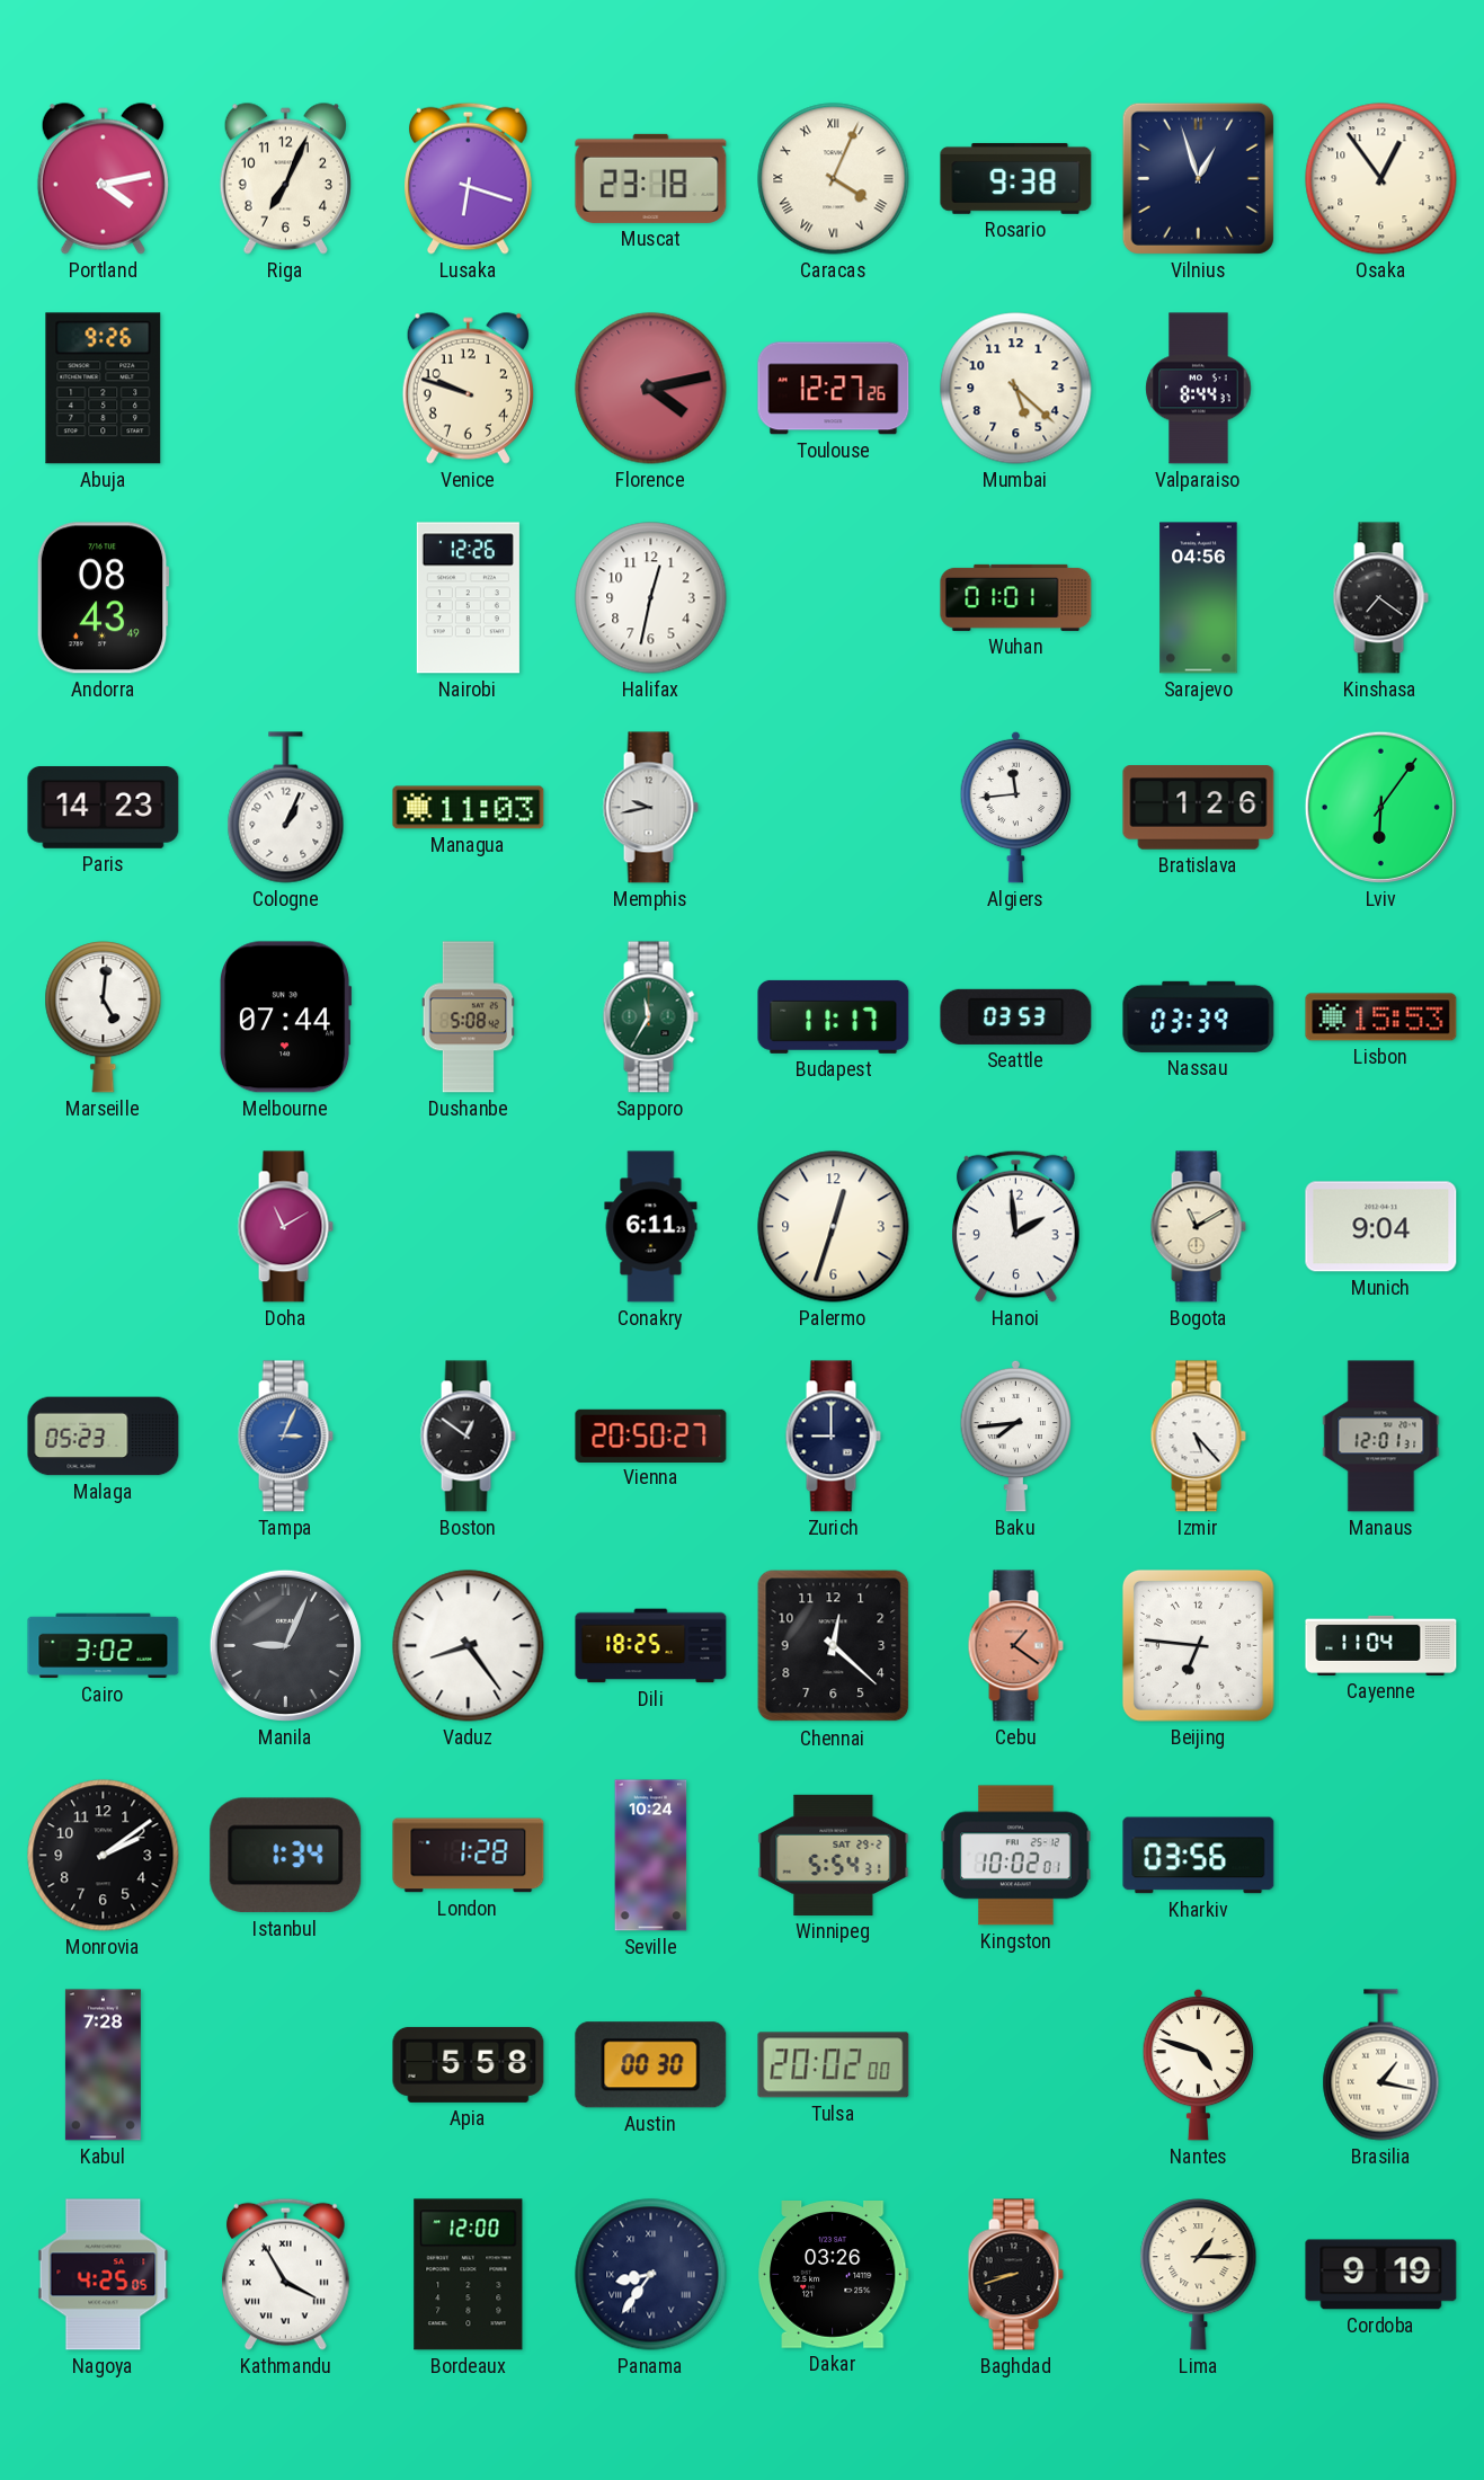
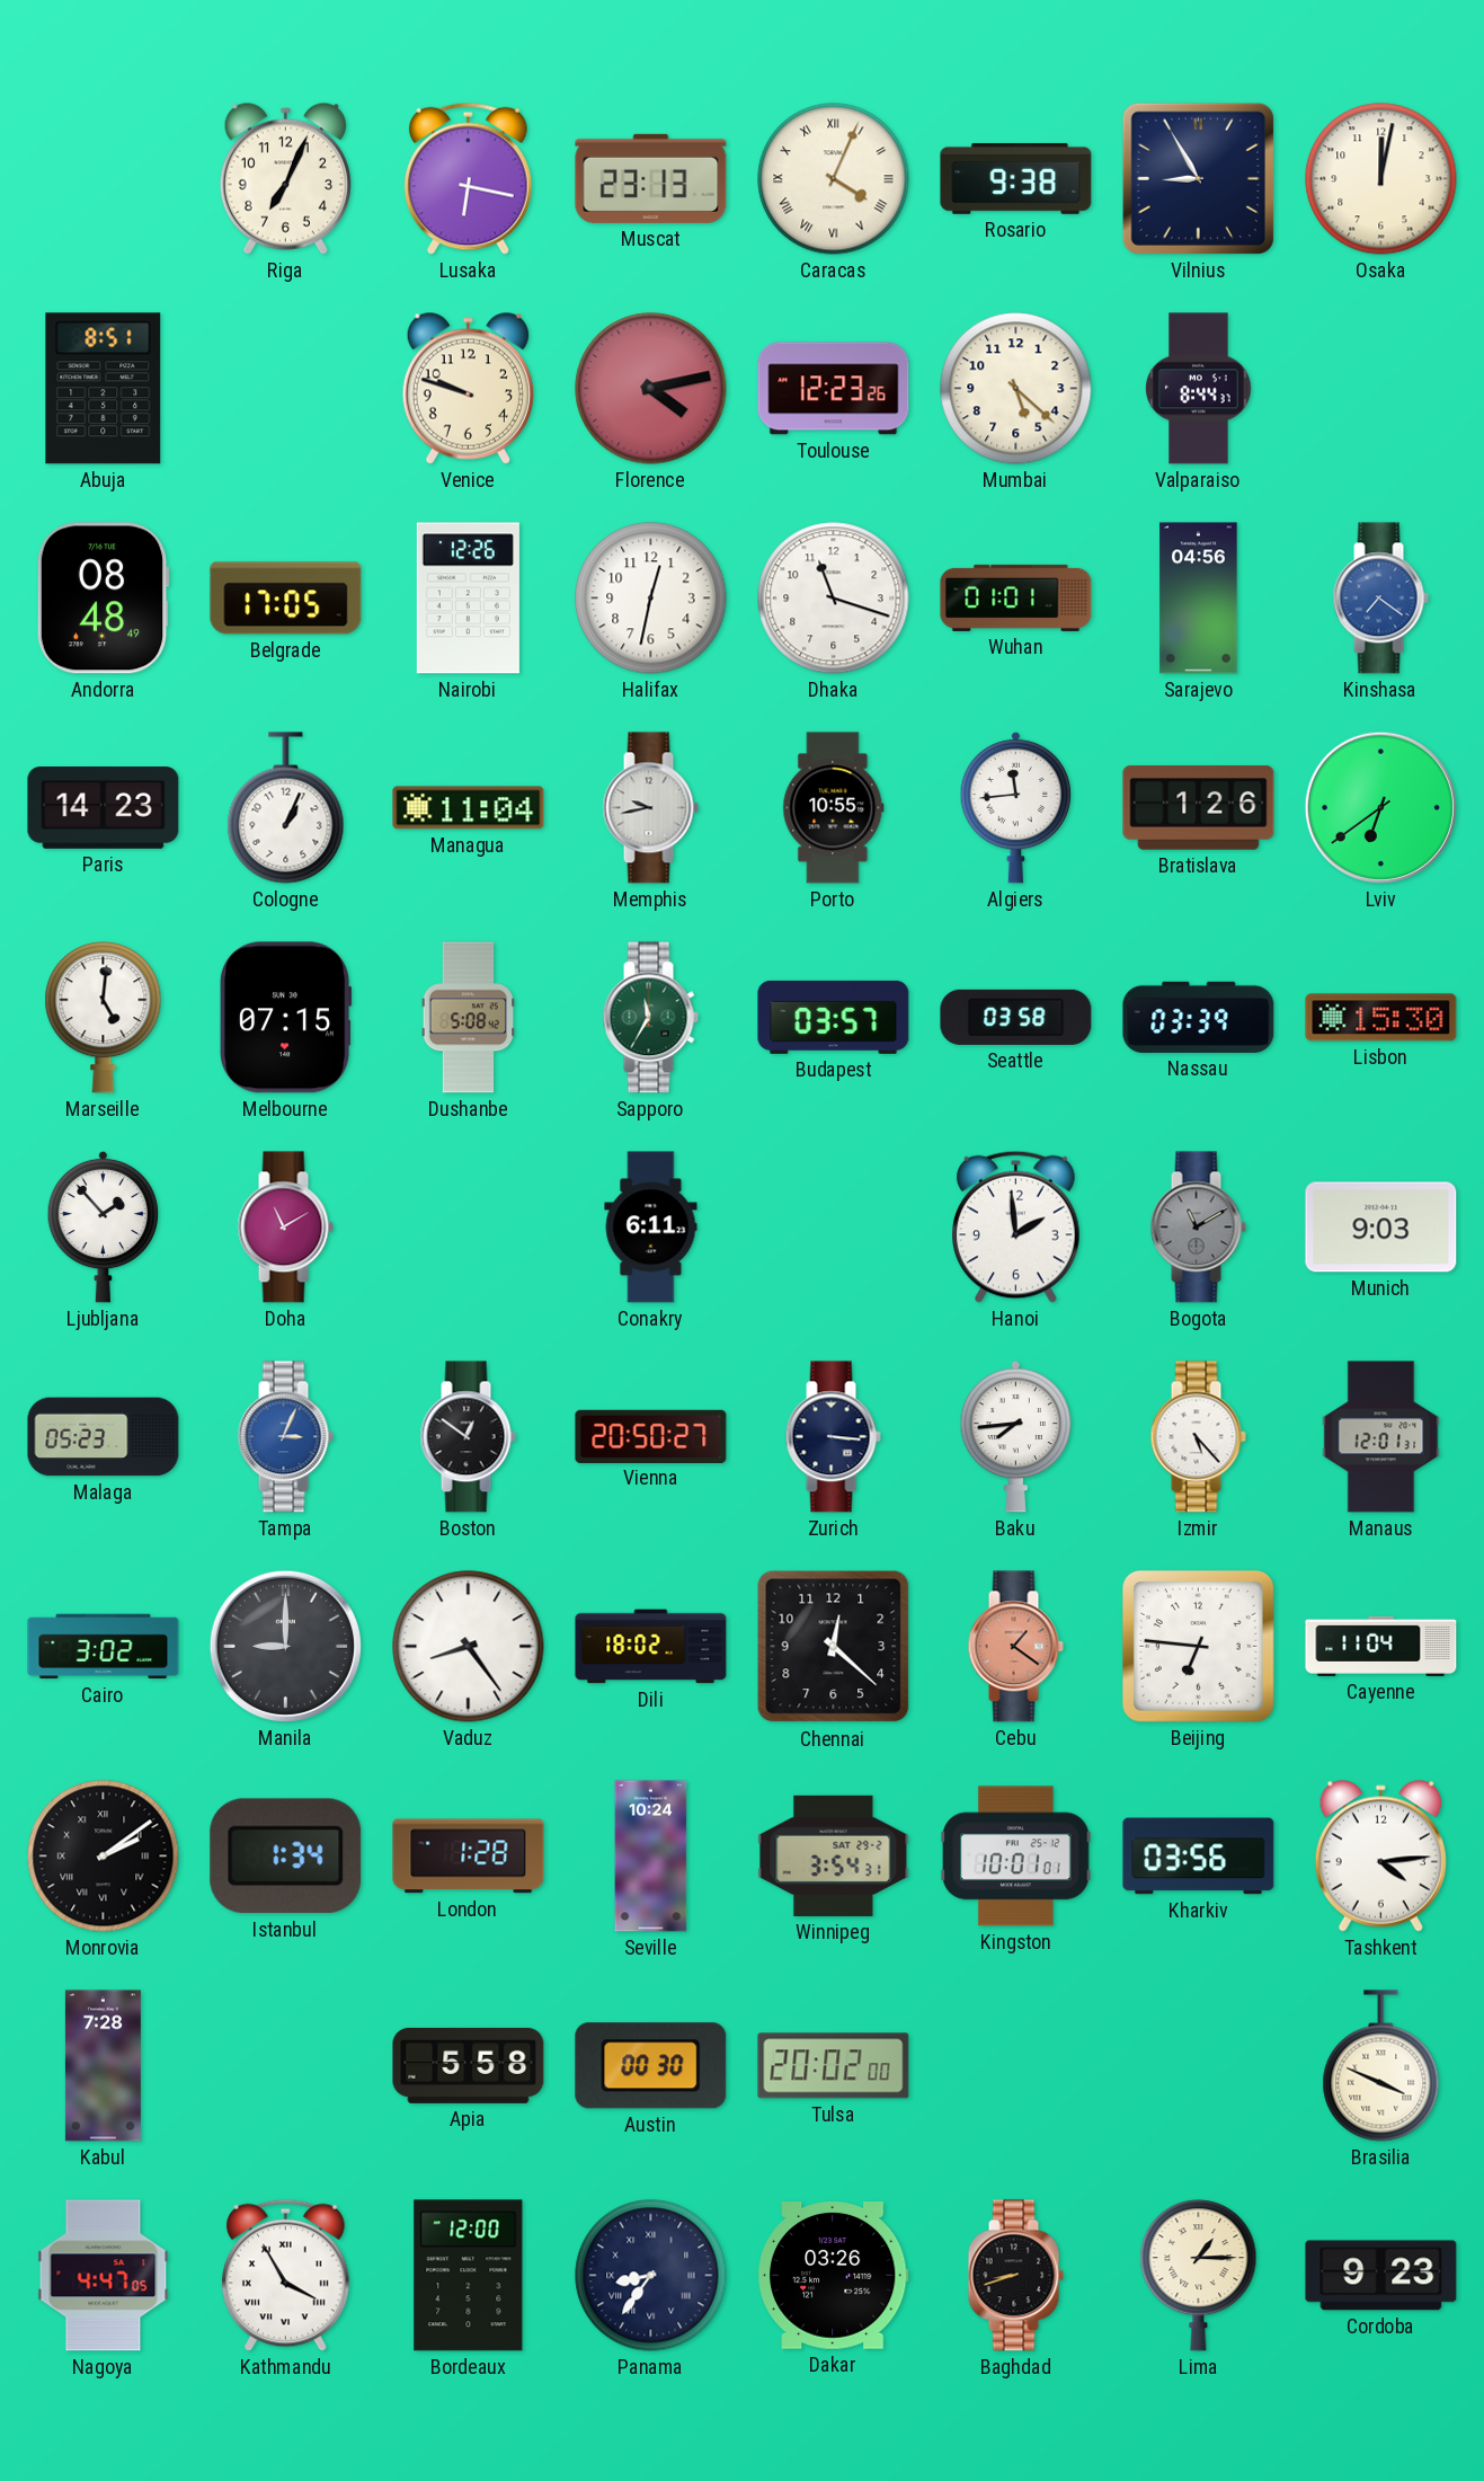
Portland: 4:13 -> none (103, 178)
Lusaka: 6:18 -> 6:17 (469, 178)
Muscat: 23:18 -> 23:13 (651, 178)
Vilnius: 12:57 -> 8:55 (1198, 178)
Osaka: 12:54 -> 12:02 (1381, 179)
Abuja: 9:26 -> 8:51 (104, 389)
Toulouse: 12:27 -> 12:23 (834, 389)
Andorra: 08:43 -> 08:48 (103, 599)
Belgrade: none -> 17:05 (286, 599)
Dhaka: none -> 11:18 (834, 599)
Kinshasa dial: black -> blue (1380, 599)
Managua: 11:03 -> 11:04 (469, 808)
Porto: none -> 10:55 (834, 808)
Lviv: 6:06 -> 6:39 (1380, 807)
Melbourne: 07:44 -> 07:15 (285, 1018)
Budapest: 11:17 -> 03:57 (834, 1017)
Seattle: 03:53 -> 03:58 (1016, 1017)
Lisbon: 15:53 -> 15:30 (1381, 1018)
Ljubljana: none -> 1:53 (104, 1226)
Palermo: 12:33 -> none (834, 1227)
Bogota dial: cream -> grey (1198, 1228)
Munich: 9:04 -> 9:03 (1381, 1228)
Zurich: 9:00 -> 3:16 (833, 1437)
Manila: 9:04 -> 9:00 (285, 1646)
Dili: 18:25 -> 18:02 (651, 1647)
Monrovia numerals: Arabic -> Roman (104, 1857)
Winnipeg: 5:54 -> 3:54 (834, 1855)
Kingston: 10:02 -> 10:01 (1016, 1857)
Tashkent: none -> 4:14 (1380, 1855)
Nantes: 4:48 -> none (1199, 2064)
Brasilia: 1:17 -> 3:49 (1381, 2066)
Nagoya: 4:25 -> 4:47 (104, 2276)
Cordoba: 9:19 -> 9:23 (1381, 2276)
